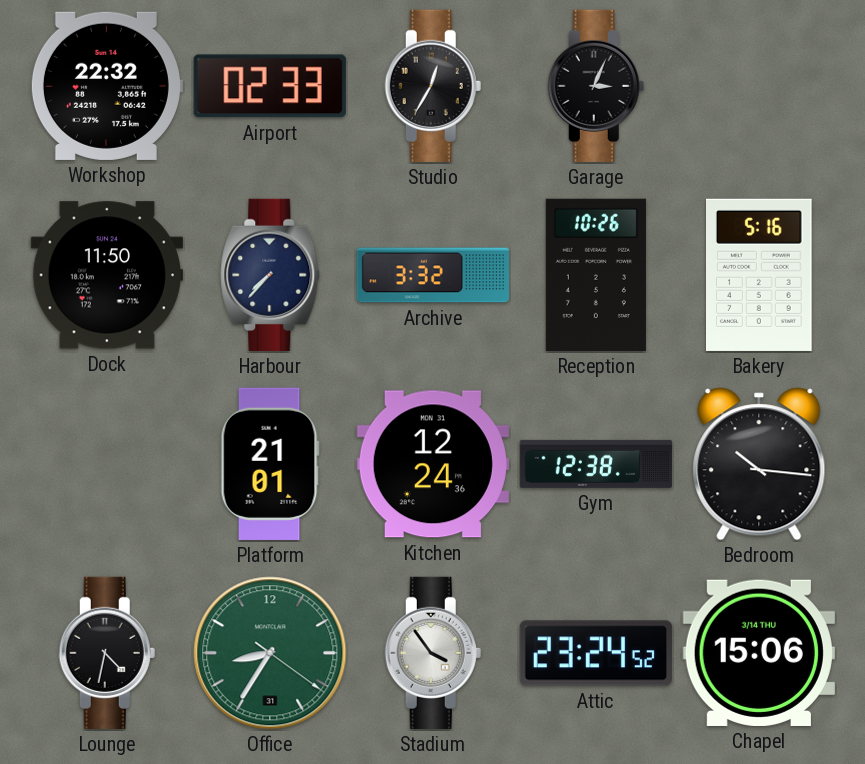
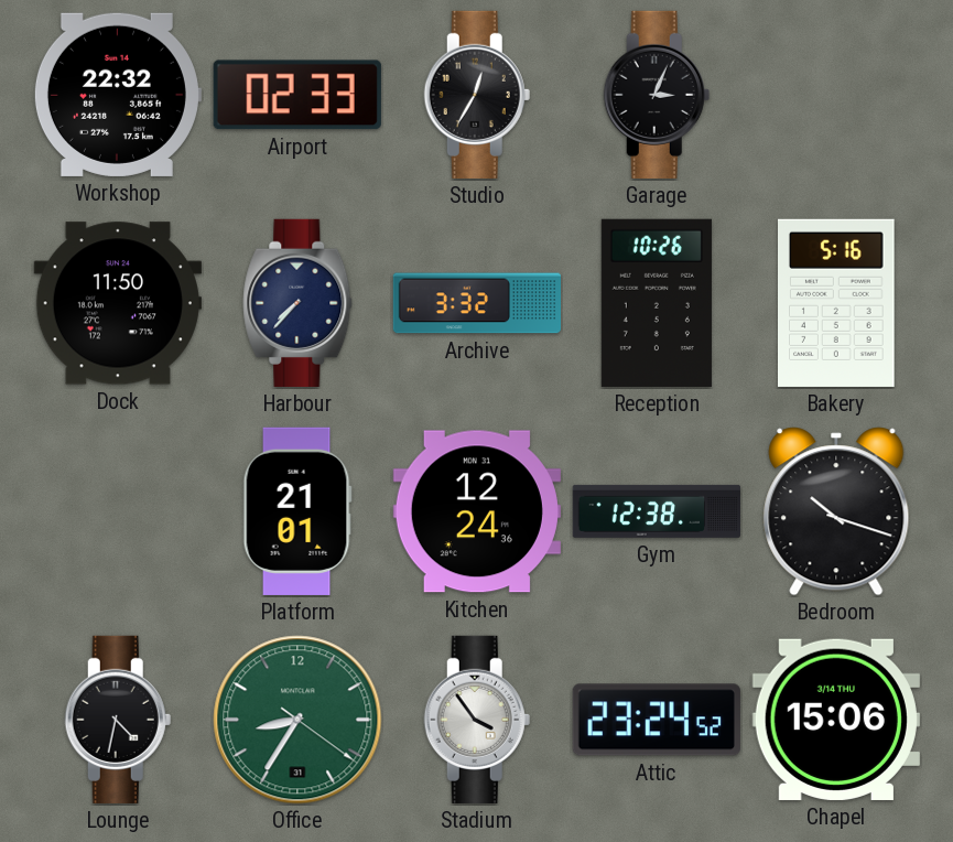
Bedroom: 10:16 -> 10:18 (836, 511)
